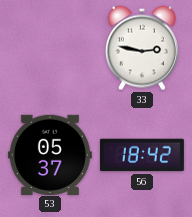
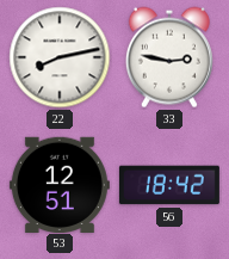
22: none -> 8:13 (60, 57)
53: 05:37 -> 12:51 (60, 184)
